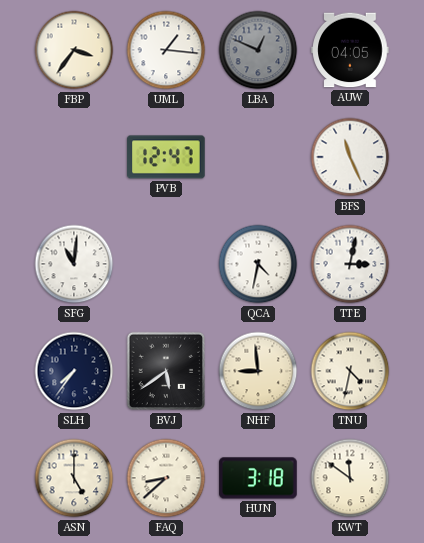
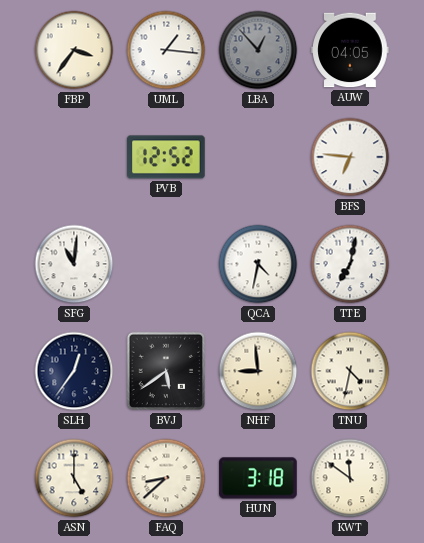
LBA: 12:49 -> 12:53 (258, 50)
PVB: 12:47 -> 12:52 (166, 157)
BFS: 11:26 -> 6:46 (350, 157)
TTE: 3:02 -> 7:02 (350, 264)
SLH: 7:36 -> 12:36 (74, 371)
